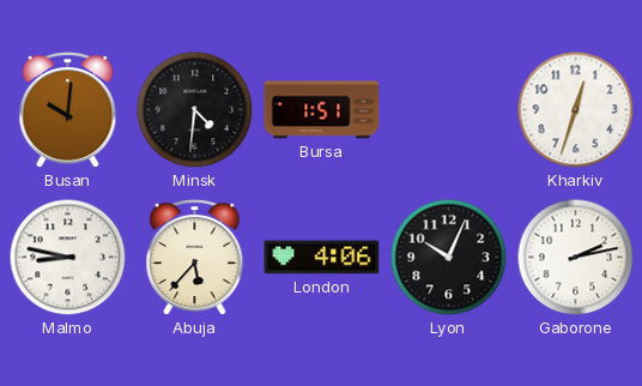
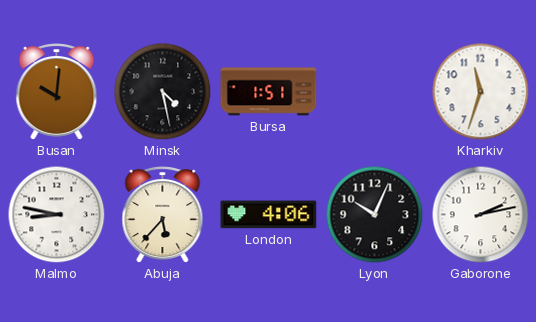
Minsk: 4:31 -> 4:28 (163, 92)
Kharkiv: 12:33 -> 11:33 (481, 92)
